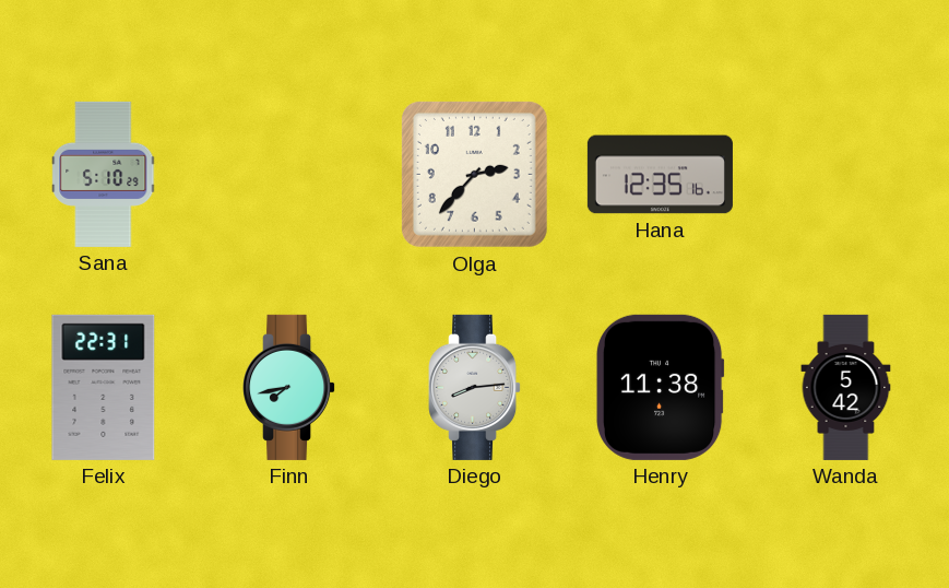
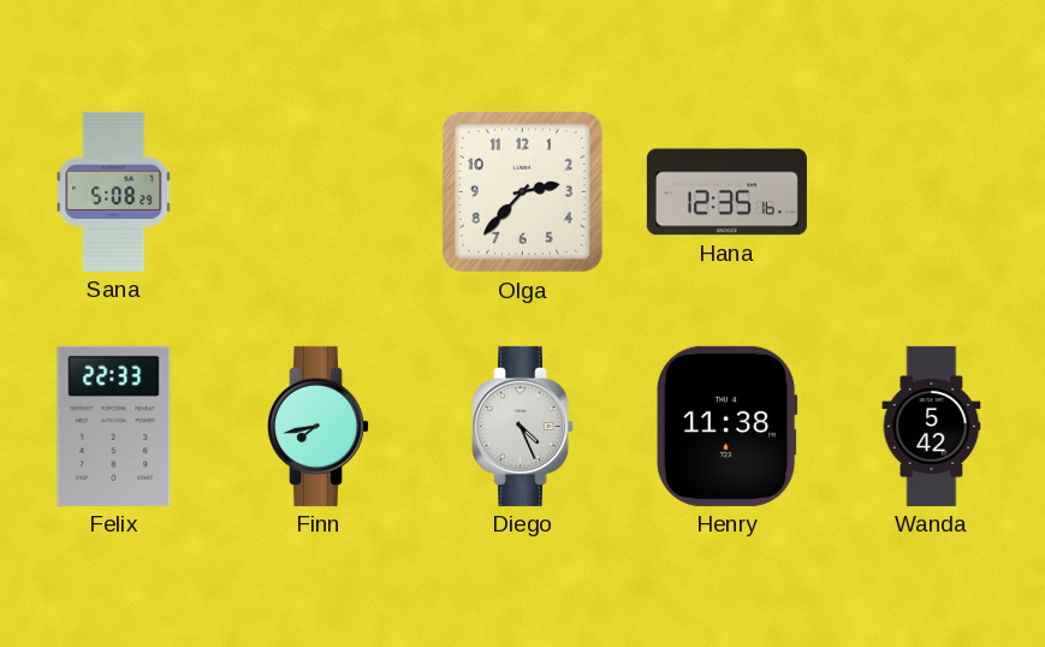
Sana: 5:10 -> 5:08 (114, 191)
Felix: 22:31 -> 22:33 (114, 426)
Diego: 8:14 -> 4:26 (523, 426)
